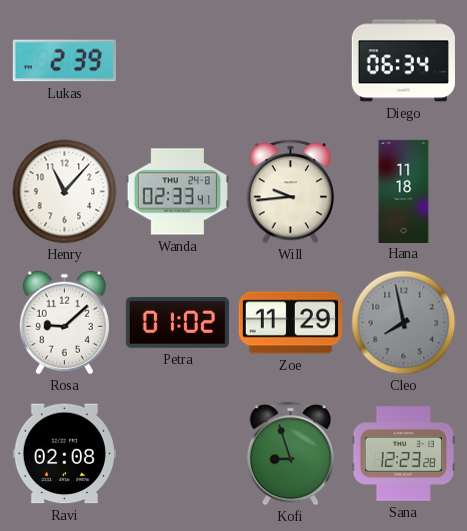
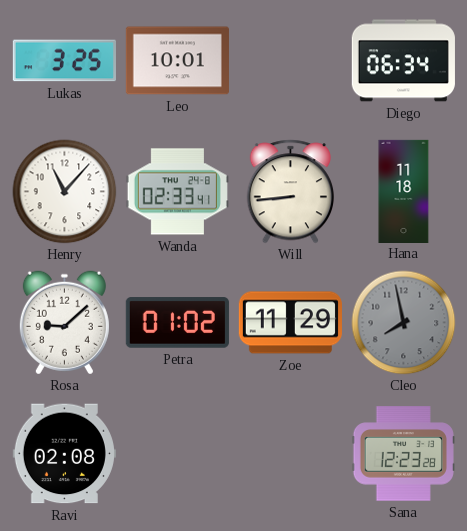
Lukas: 2:39 -> 3:25 (64, 61)
Leo: none -> 10:01 (177, 61)
Will: 9:44 -> 8:44 (290, 192)
Kofi: 8:57 -> none (290, 454)
